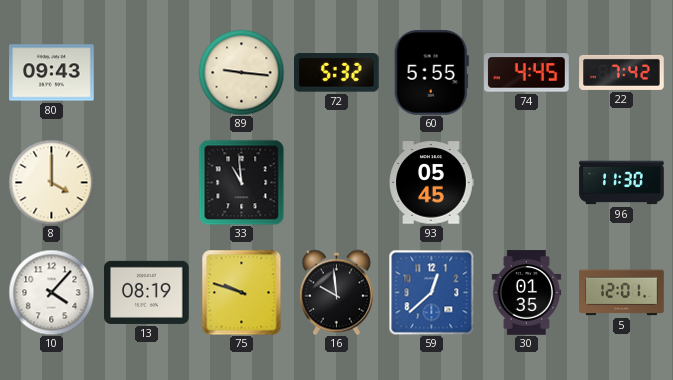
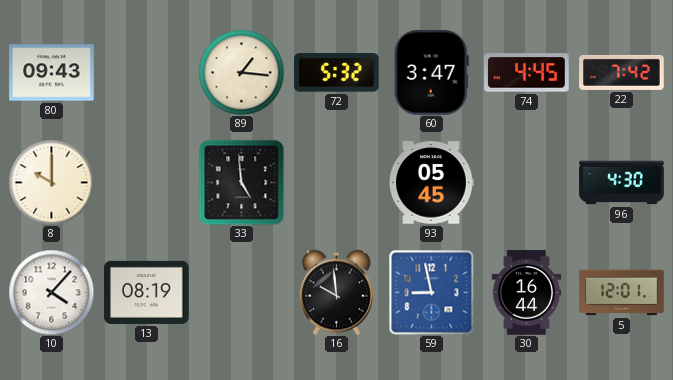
89: 9:16 -> 1:16 (241, 72)
60: 5:55 -> 3:47 (431, 73)
8: 4:00 -> 10:00 (51, 182)
33: 10:59 -> 4:59 (241, 182)
96: 11:30 -> 4:30 (622, 183)
75: 9:48 -> none (242, 292)
59: 12:38 -> 8:58 (431, 292)
30: 01:35 -> 16:44 (527, 293)
